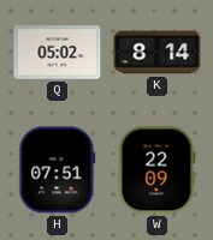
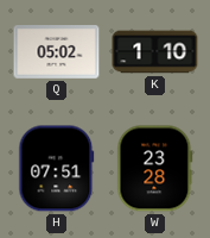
K: 8:14 -> 1:10 (155, 52)
W: 22:09 -> 23:28 (155, 169)
